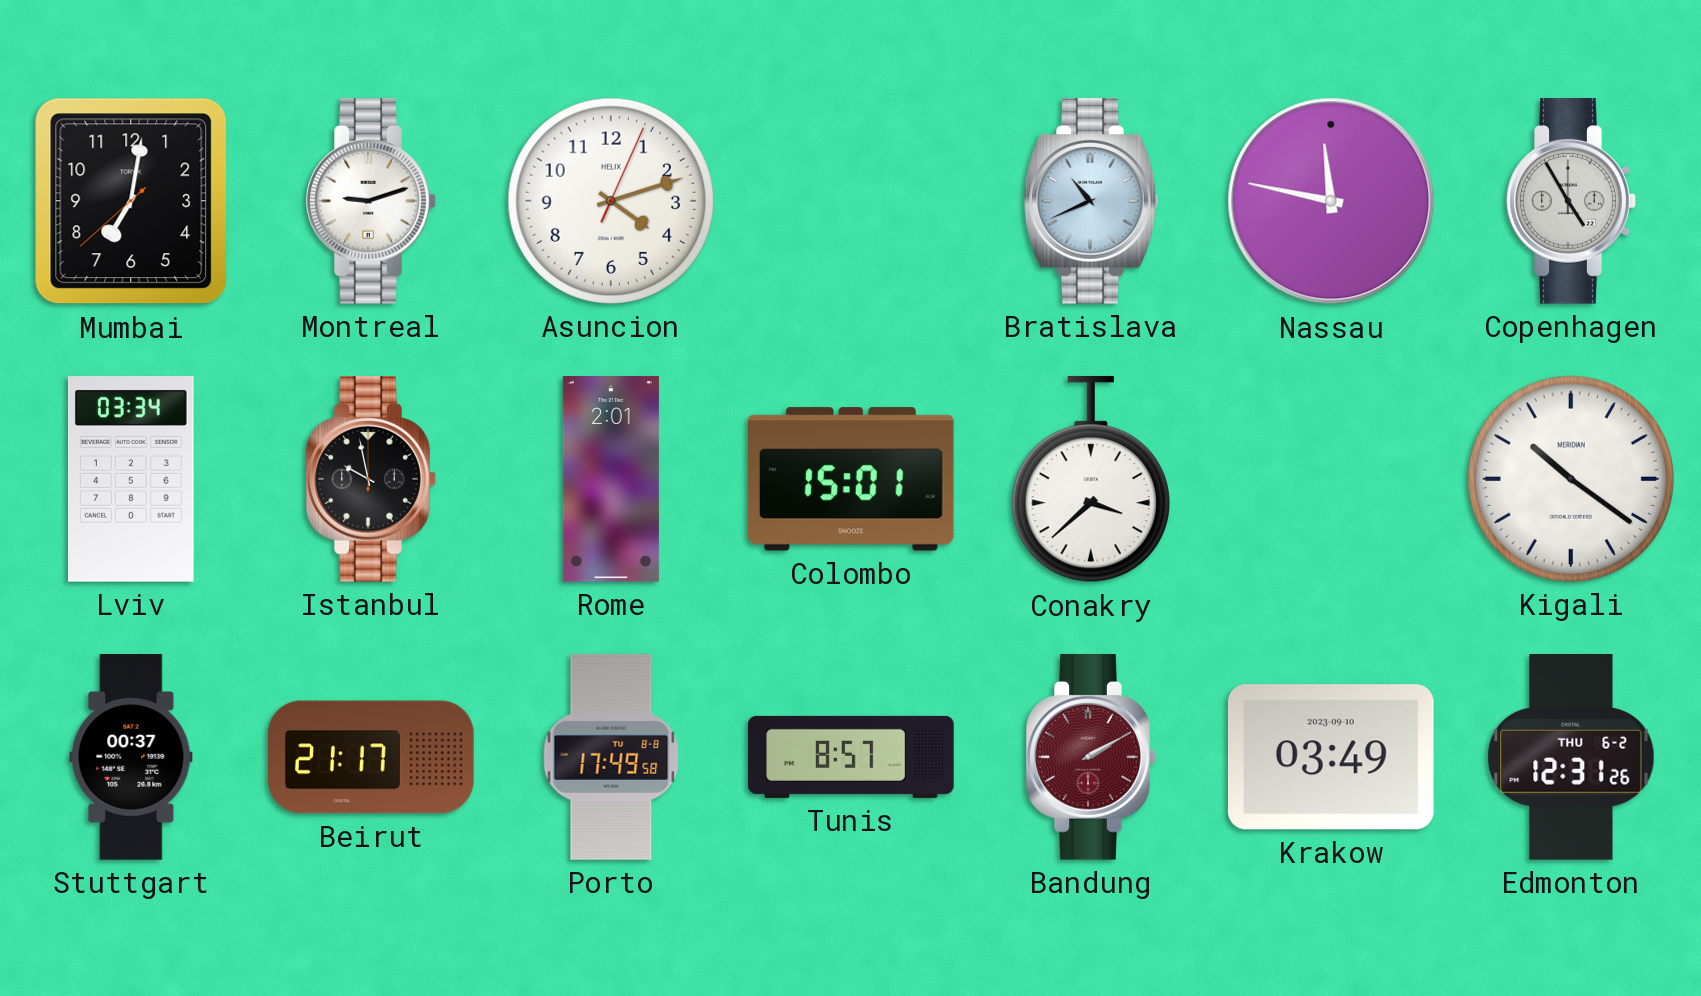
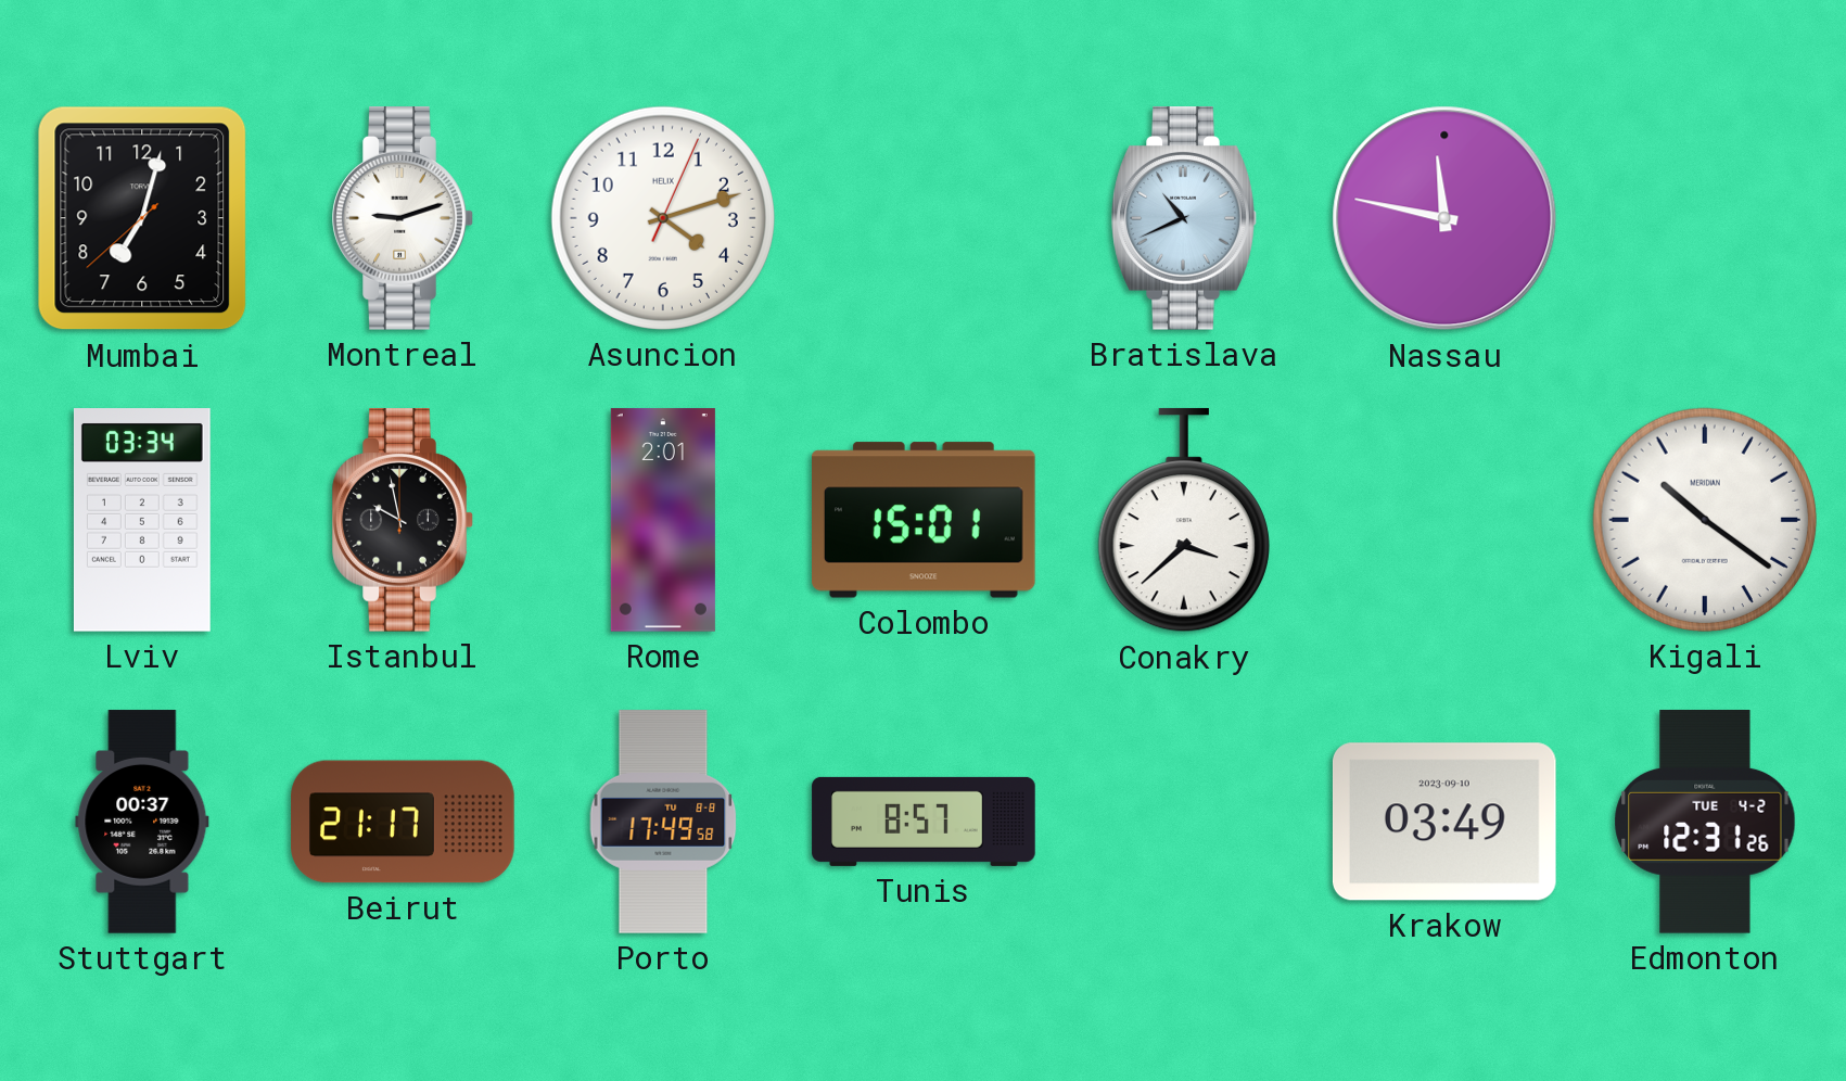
Mumbai: 7:01 -> 7:02 (142, 218)
Copenhagen: 4:55 -> none (1571, 202)
Bandung: 2:10 -> none (1091, 758)
Edmonton date: THU 6-2 -> TUE 4-2 (1705, 823)
